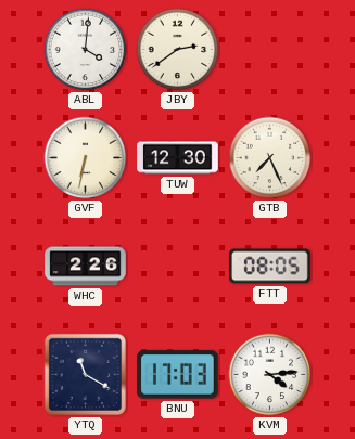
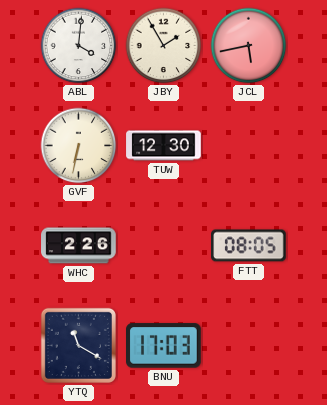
JBY: 2:39 -> 1:55 (164, 46)
JCL: none -> 5:43 (249, 46)
GTB: 7:26 -> none (270, 158)
KVM: 4:14 -> none (270, 375)
